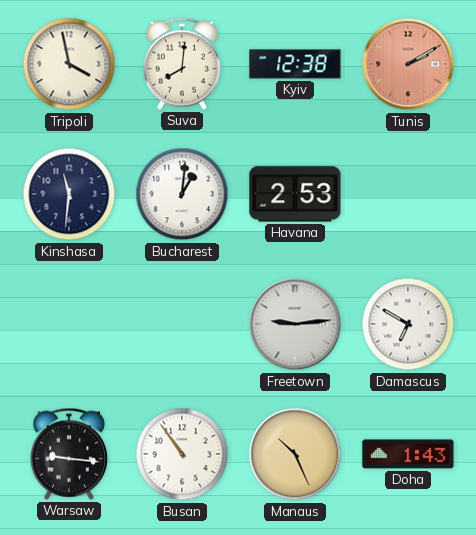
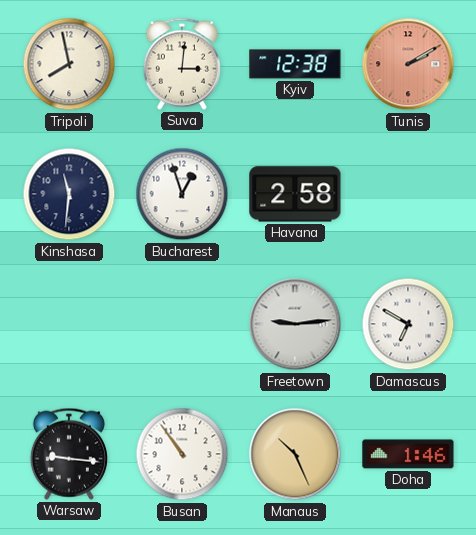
Tripoli: 3:58 -> 7:58 (69, 64)
Suva: 8:01 -> 3:01 (182, 64)
Bucharest: 1:01 -> 12:57 (182, 194)
Havana: 2:53 -> 2:58 (295, 194)
Doha: 1:43 -> 1:46 (408, 454)
